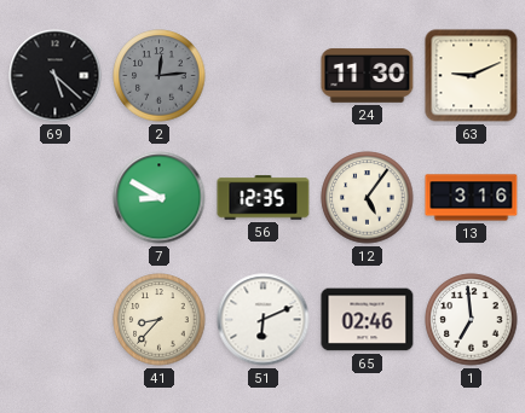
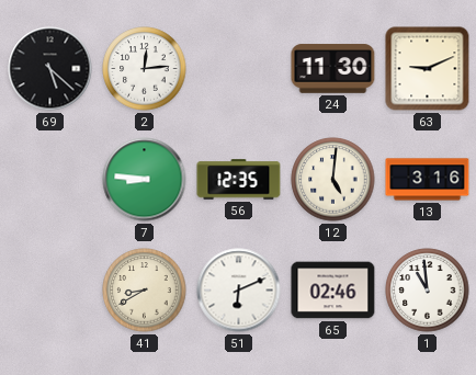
2 dial: grey -> white (145, 69)
7: 8:50 -> 8:46 (145, 180)
12: 5:06 -> 5:01 (333, 180)
41: 8:37 -> 8:40 (145, 291)
1: 6:59 -> 10:59 (428, 291)
